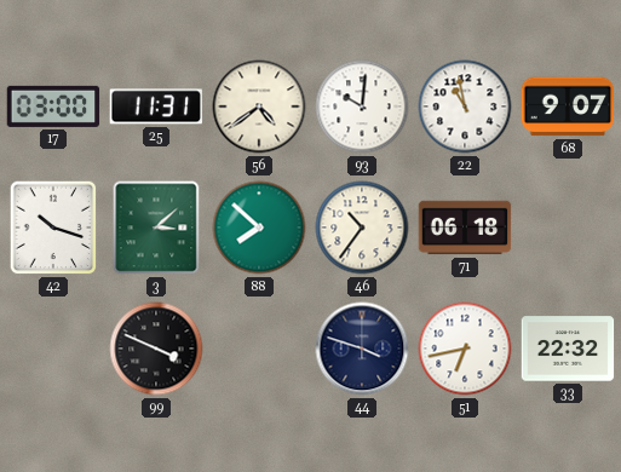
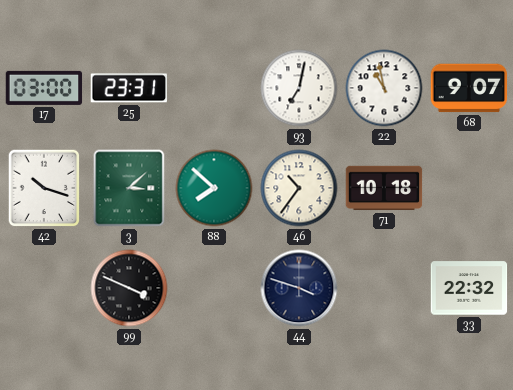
25: 11:31 -> 23:31 (129, 88)
56: 4:39 -> none (259, 107)
93: 10:01 -> 7:02 (299, 88)
71: 06:18 -> 10:18 (384, 188)
51: 6:43 -> none (465, 349)
